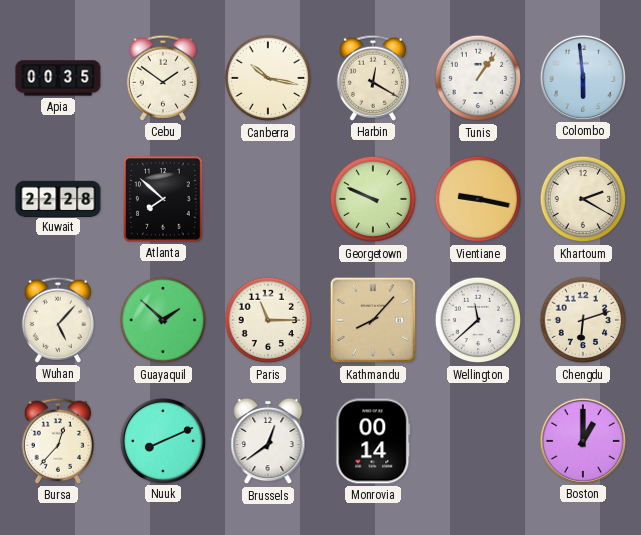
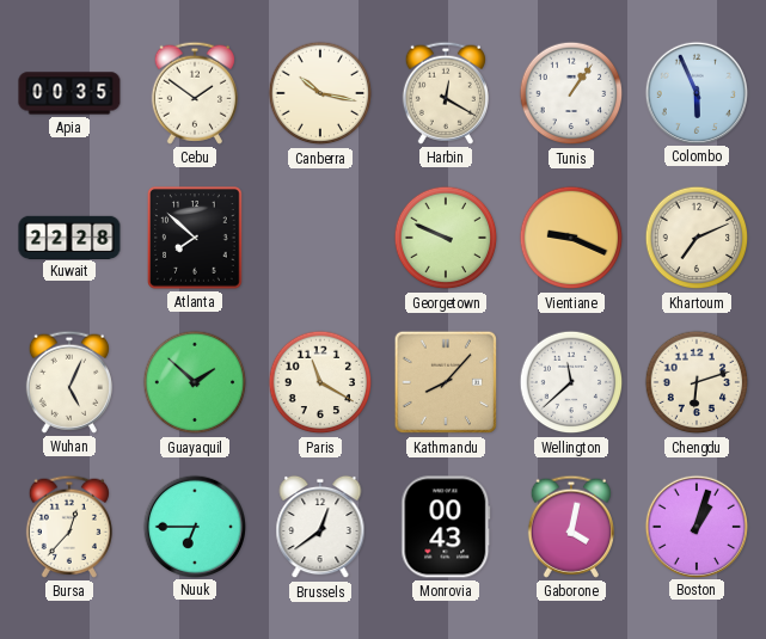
Colombo: 5:59 -> 5:56 (695, 92)
Vientiane: 9:17 -> 9:19 (571, 238)
Khartoum: 2:20 -> 7:11 (697, 238)
Wuhan: 5:07 -> 5:04 (69, 382)
Paris: 11:15 -> 11:20 (320, 382)
Nuuk: 8:11 -> 6:45 (194, 526)
Monrovia: 00:14 -> 00:43 (446, 527)
Gaborone: none -> 4:02 (571, 527)
Boston: 1:00 -> 1:03 (695, 526)
